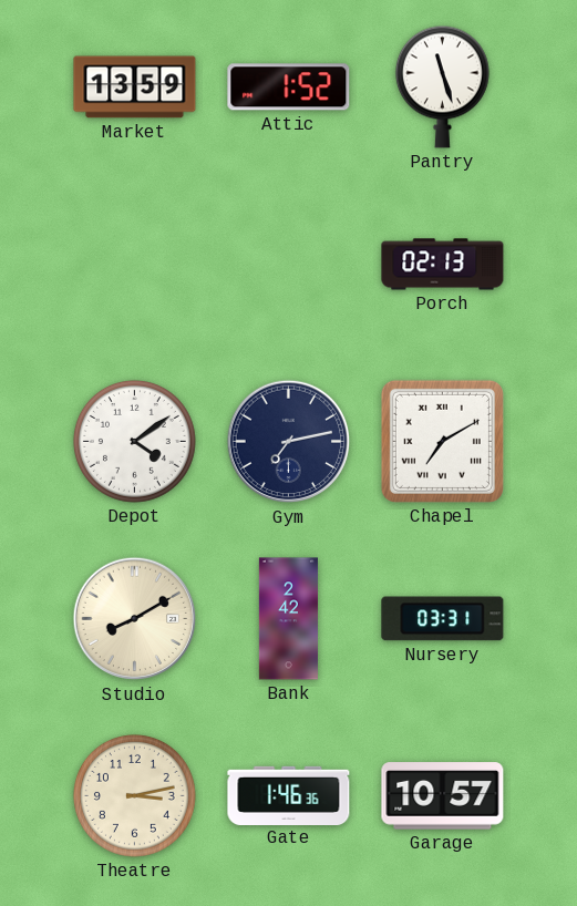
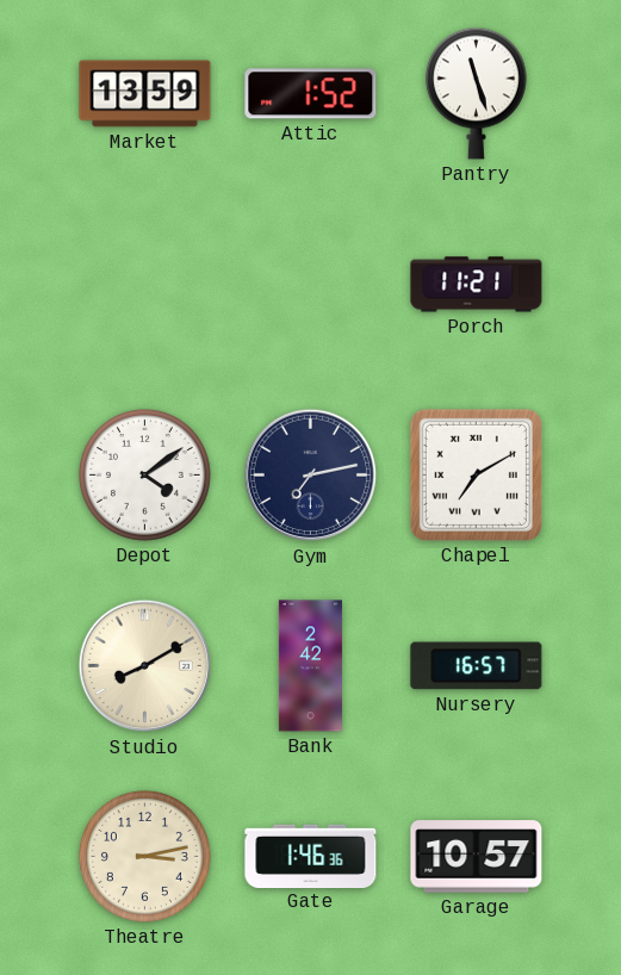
Porch: 02:13 -> 11:21 (477, 285)
Nursery: 03:31 -> 16:57 (477, 666)
